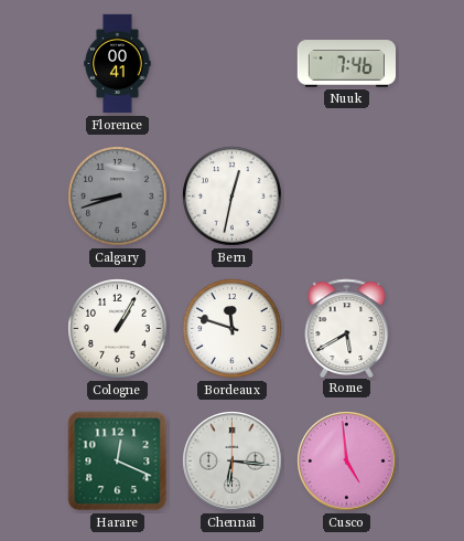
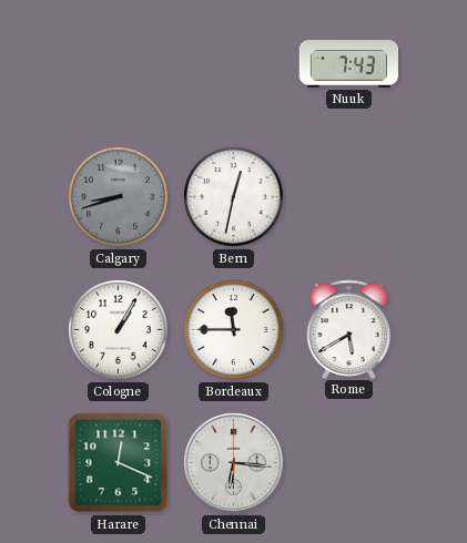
Florence: 00:41 -> none (118, 64)
Nuuk: 7:46 -> 7:43 (348, 64)
Bordeaux: 11:48 -> 11:45 (234, 330)
Cusco: 4:59 -> none (347, 462)
